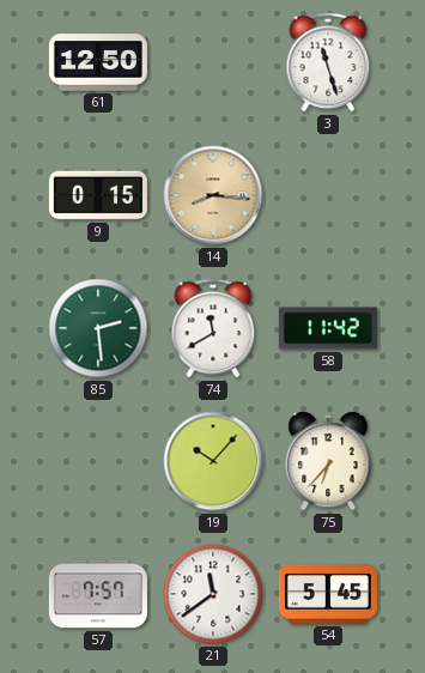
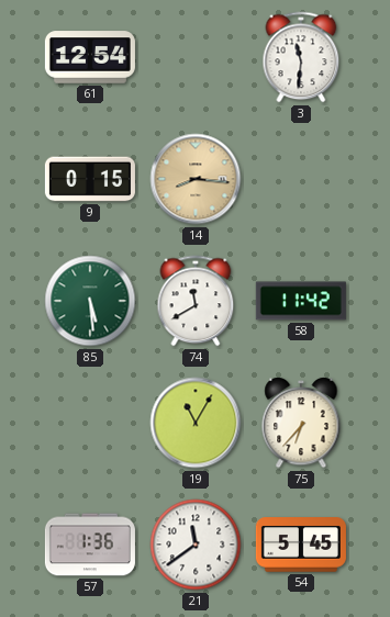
61: 12:50 -> 12:54 (90, 57)
3: 11:27 -> 11:31 (301, 57)
85: 2:29 -> 5:29 (90, 301)
19: 10:07 -> 11:05 (196, 423)
57: 7:57 -> 1:36 (90, 545)
